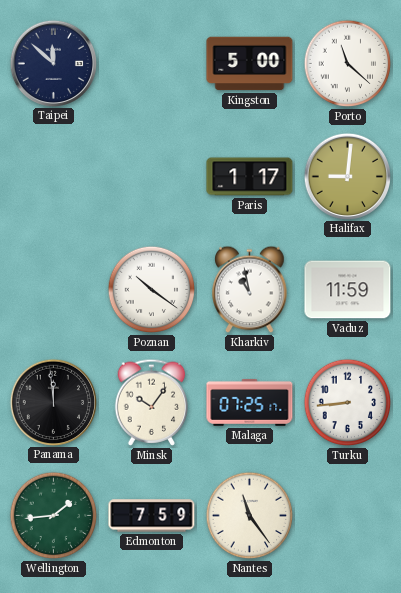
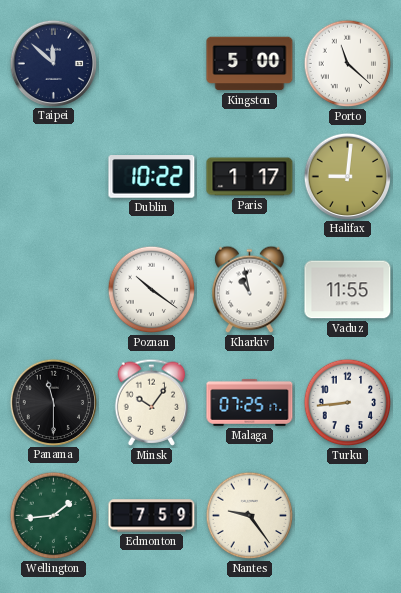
Dublin: none -> 10:22 (152, 177)
Vaduz: 11:59 -> 11:55 (348, 290)
Panama: 11:59 -> 11:30 (53, 402)
Nantes: 11:24 -> 9:24 (250, 516)
